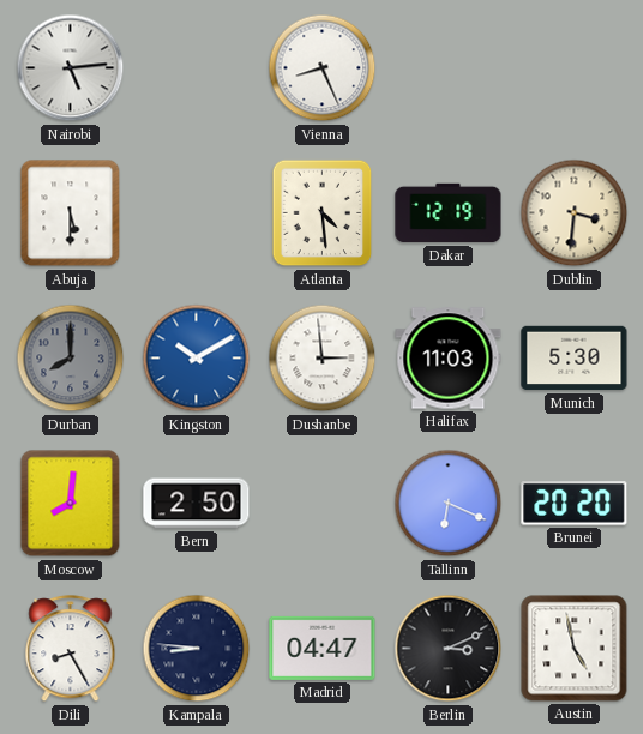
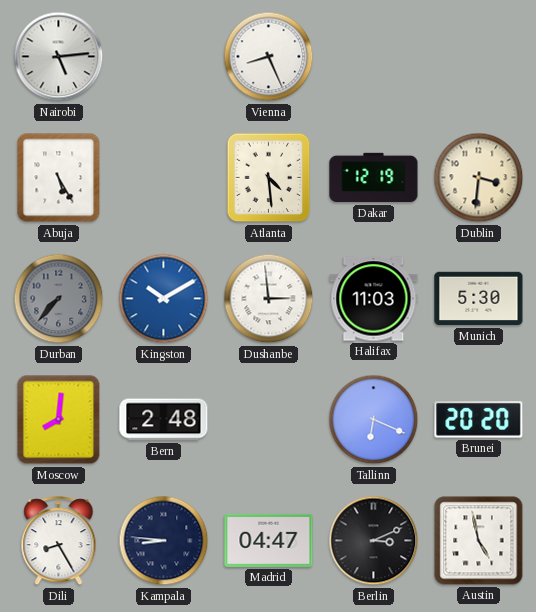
Abuja: 5:30 -> 5:25 (59, 178)
Durban: 8:00 -> 7:37 (59, 299)
Bern: 2:50 -> 2:48 (164, 420)
